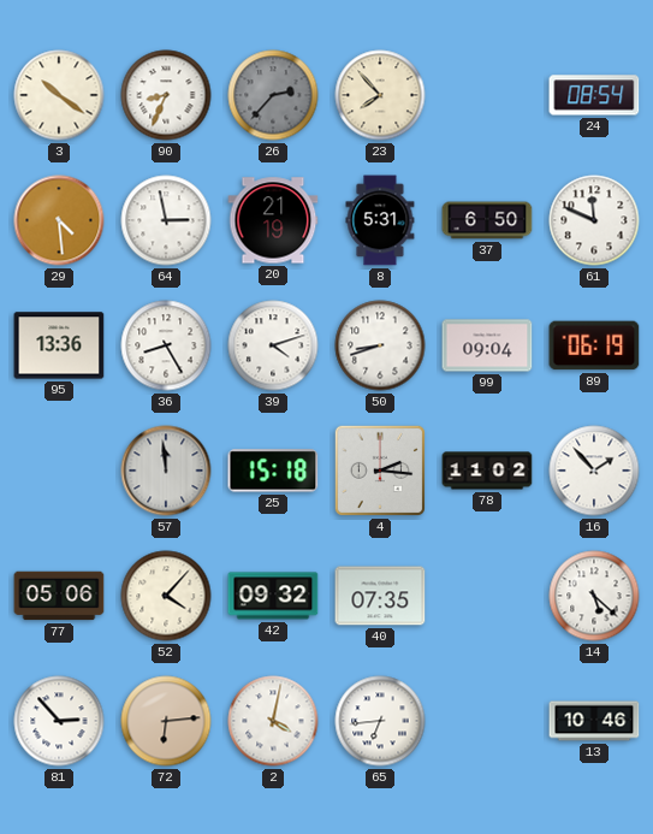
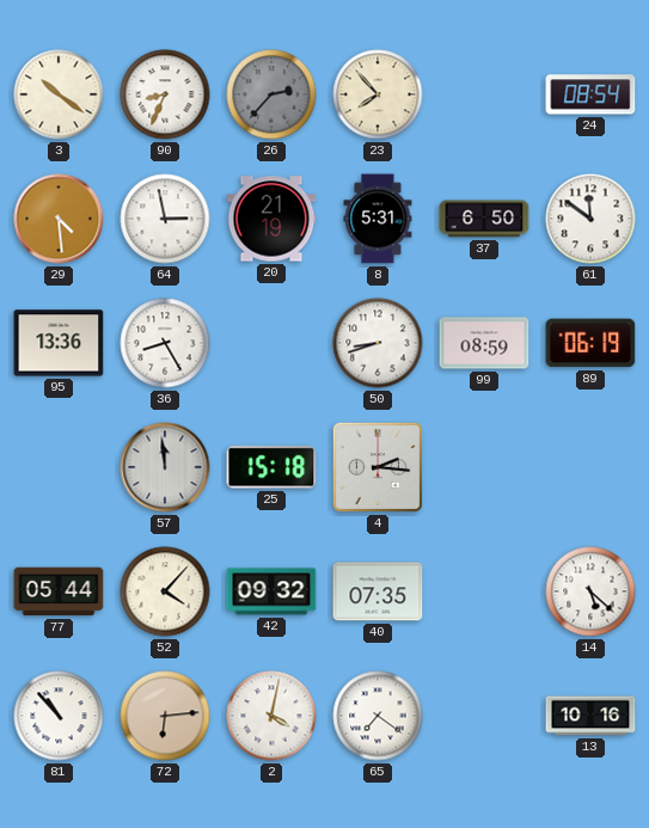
61: 11:49 -> 11:51 (590, 219)
39: 4:12 -> none (273, 345)
99: 09:04 -> 08:59 (484, 343)
78: 11:02 -> none (487, 471)
16: 1:53 -> none (594, 471)
77: 05:06 -> 05:44 (59, 591)
81: 2:53 -> 10:53 (59, 716)
65: 6:44 -> 7:21 (378, 716)
13: 10:46 -> 10:16 (590, 716)
